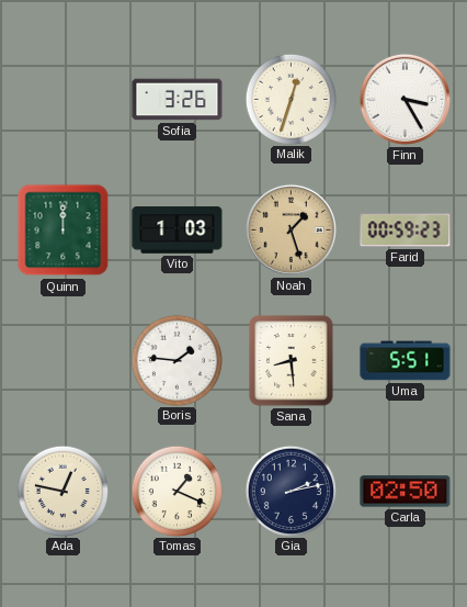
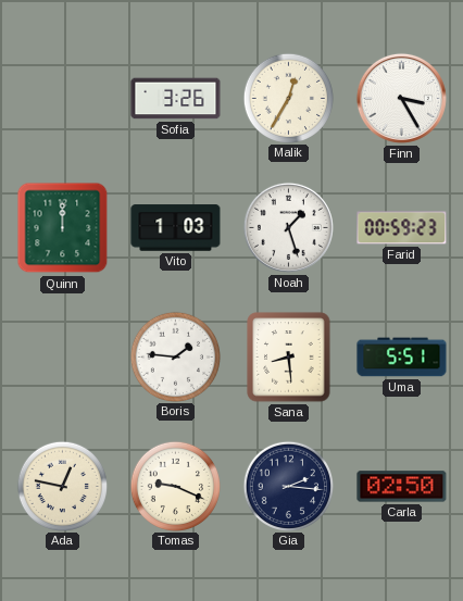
Malik: 12:33 -> 12:35 (288, 98)
Noah dial: champagne -> white (288, 227)
Tomas: 1:19 -> 9:19 (175, 486)
Gia: 2:13 -> 2:16 (288, 486)
